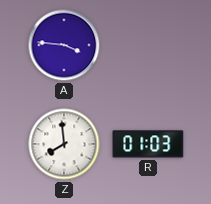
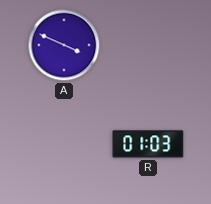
A: 3:46 -> 3:49 (64, 45)
Z: 7:59 -> none (64, 144)
